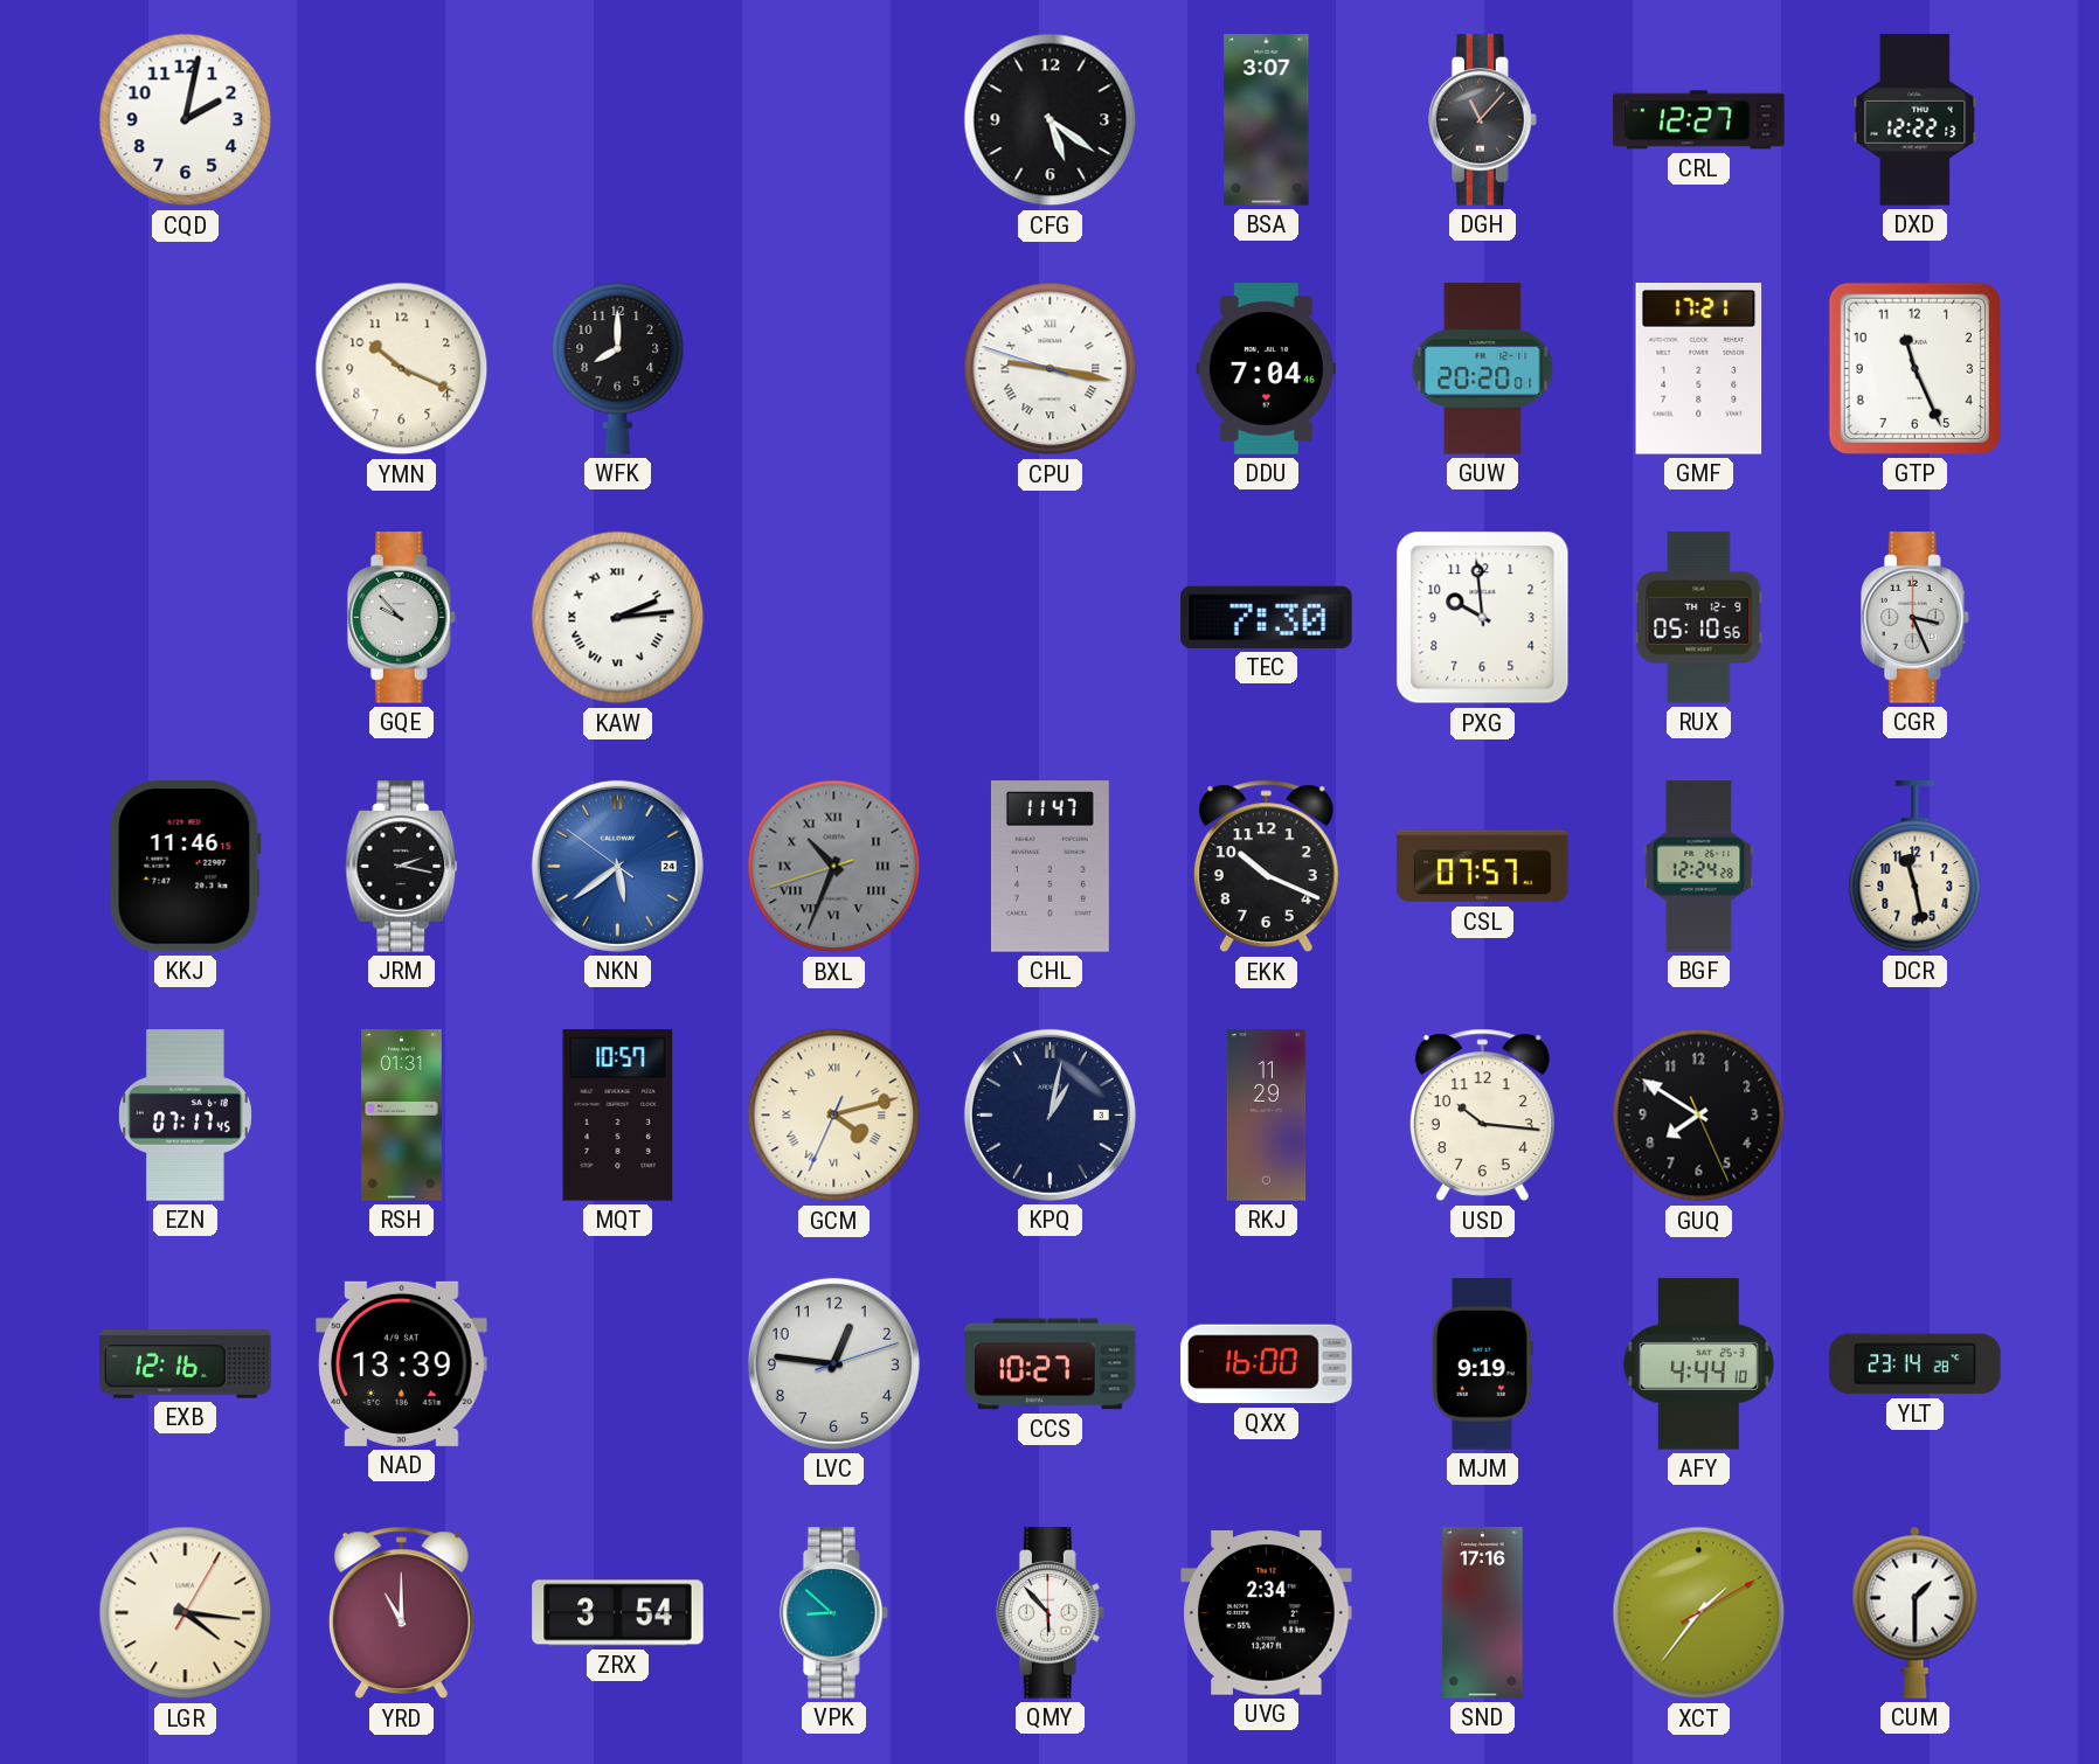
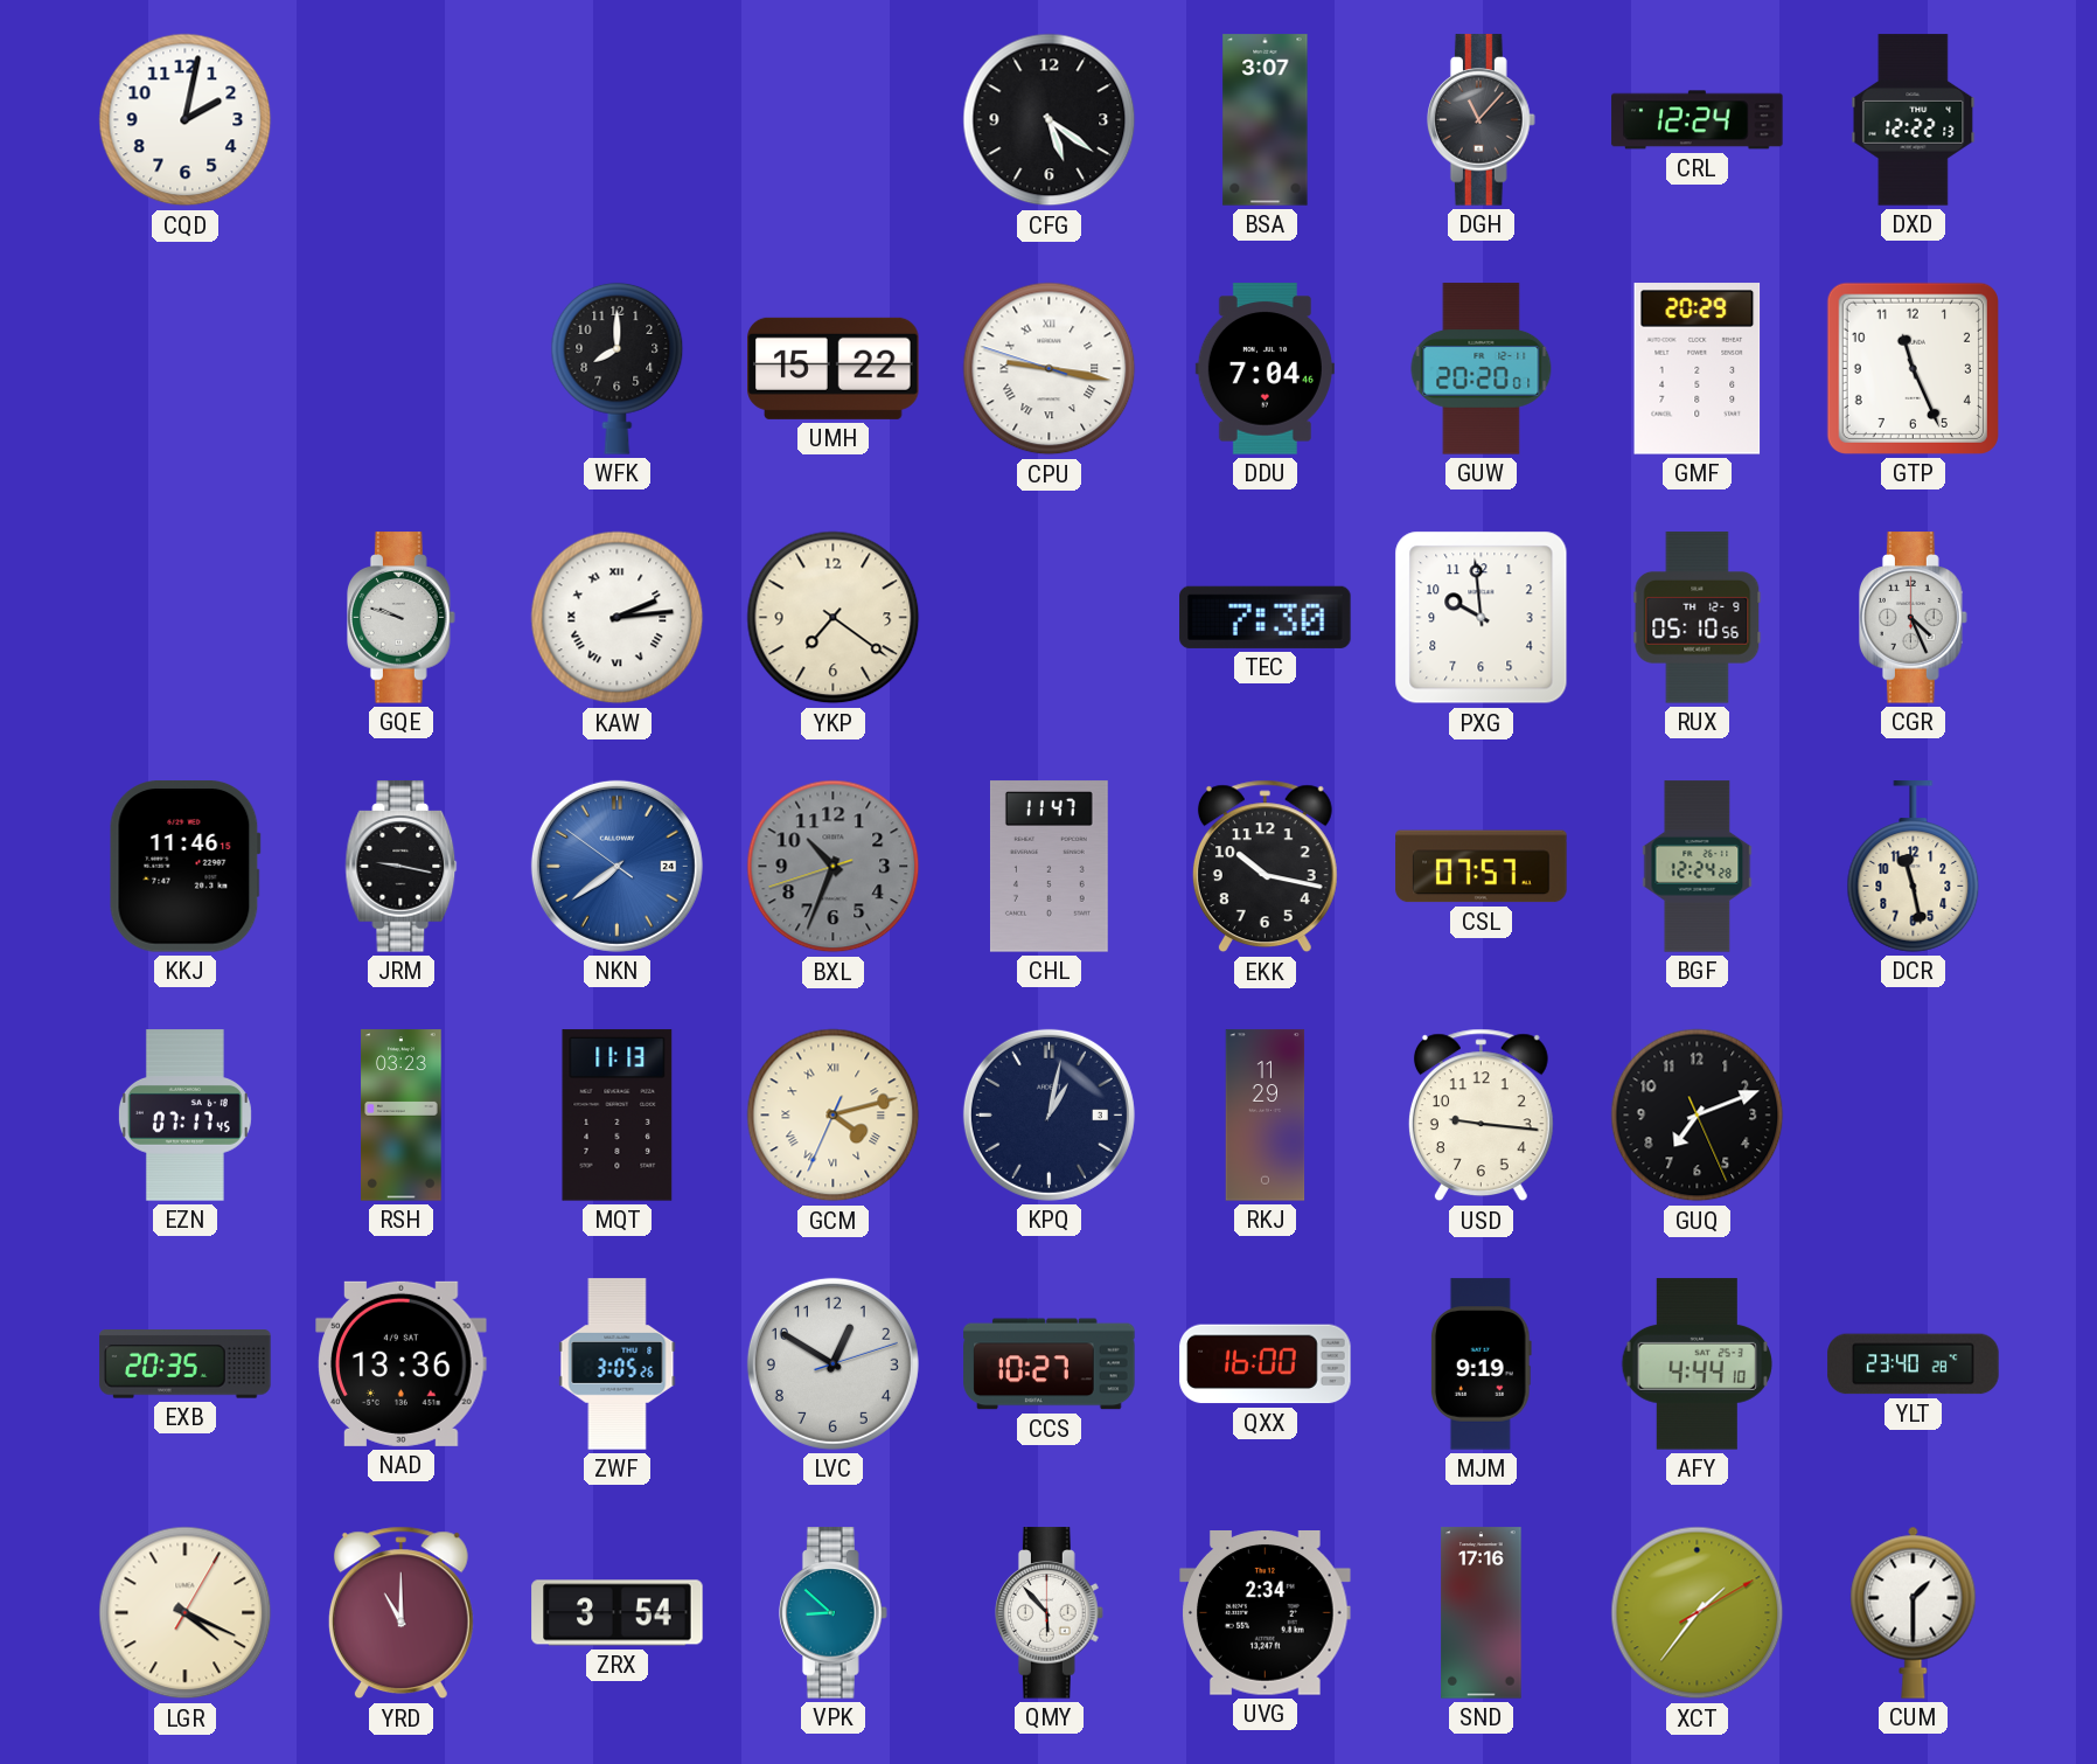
CRL: 12:27 -> 12:24 (1698, 120)
YMN: 10:19 -> none (402, 369)
UMH: none -> 15:22 (834, 368)
GMF: 17:21 -> 20:29 (1698, 369)
GQE: 9:53 -> 9:48 (402, 618)
YKP: none -> 7:21 (834, 618)
CGR: 3:26 -> 4:26 (1914, 618)
JRM: 2:17 -> 9:17 (402, 867)
NKN: 5:38 -> 7:38 (616, 866)
BXL numerals: Roman -> Arabic (834, 867)
EKK: 10:19 -> 10:17 (1265, 867)
RSH: 01:31 -> 03:23 (402, 1116)
MQT: 10:57 -> 11:13 (618, 1116)
USD: 10:16 -> 9:16 (1481, 1116)
GUQ: 7:50 -> 7:11 (1698, 1116)
EXB: 12:16 -> 20:35 (186, 1364)
NAD: 13:39 -> 13:36 (402, 1363)
ZWF: none -> 3:05 (618, 1364)
LVC: 12:46 -> 12:50 (832, 1363)
YLT: 23:14 -> 23:40 (1914, 1364)
LGR: 4:16 -> 4:19 (186, 1613)
